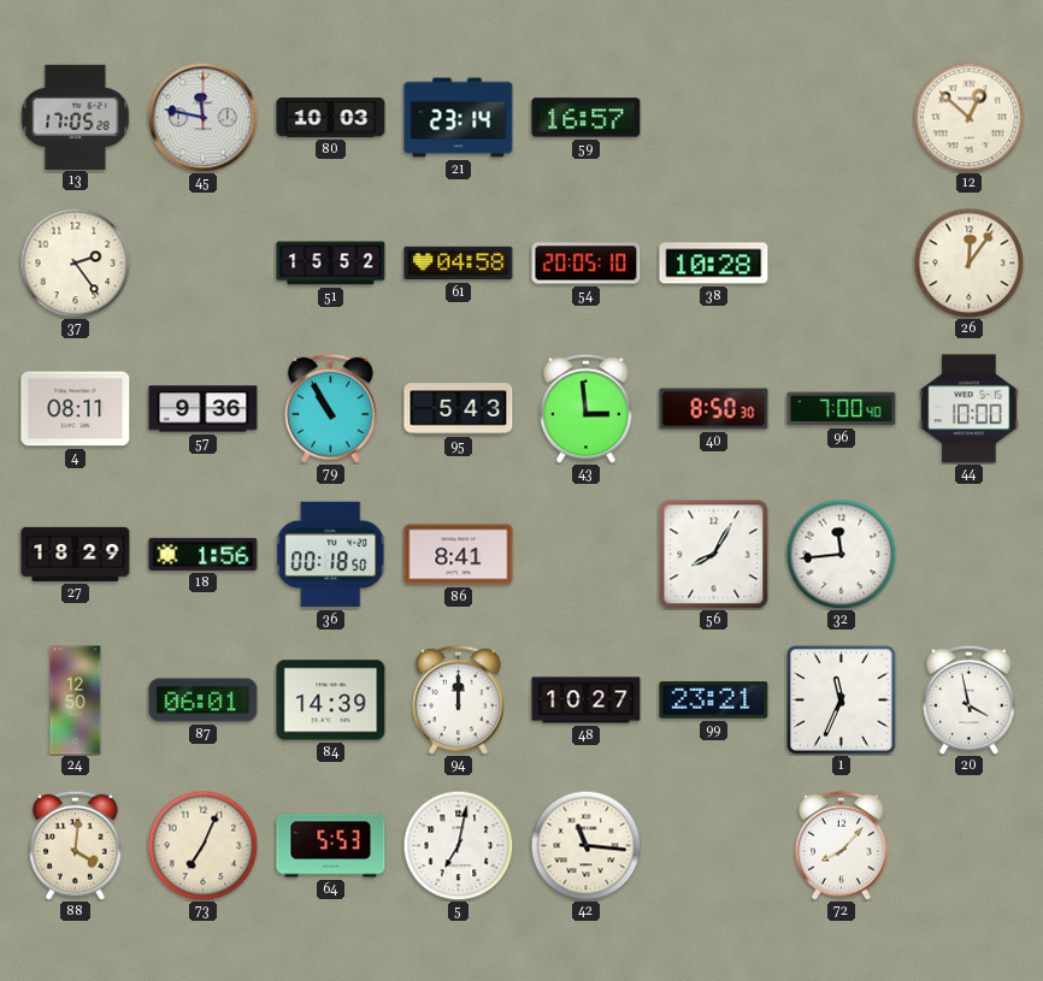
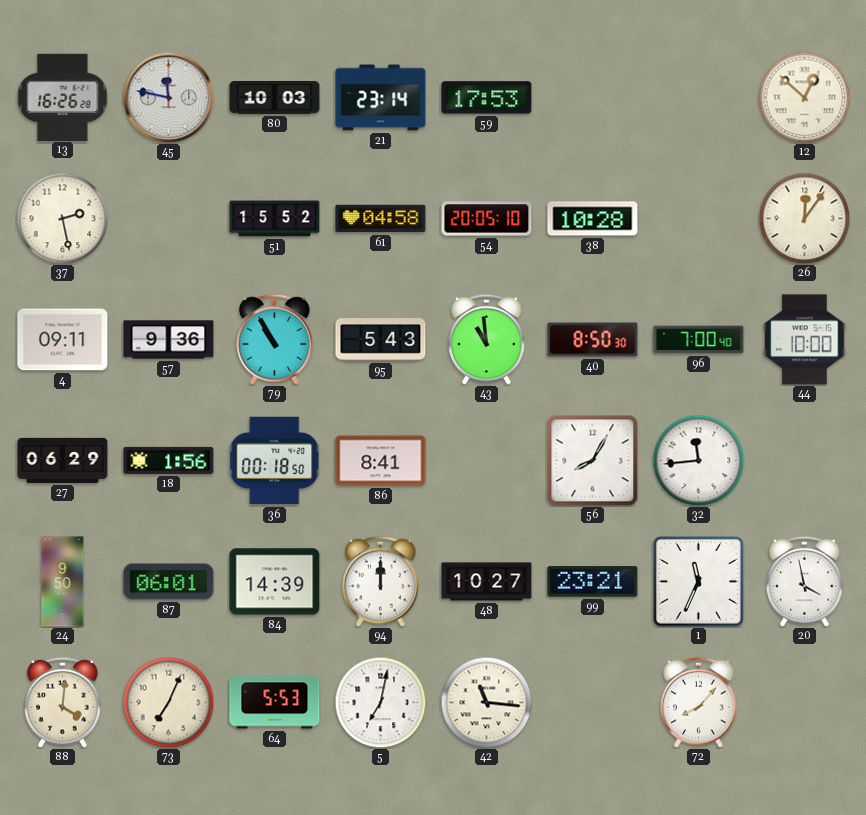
13: 17:05 -> 16:26 (62, 97)
59: 16:57 -> 17:53 (487, 98)
37: 2:24 -> 2:28 (62, 218)
4: 08:11 -> 09:11 (63, 340)
43: 2:59 -> 10:59 (487, 339)
27: 18:29 -> 06:29 (63, 460)
24: 12:50 -> 9:50 (63, 582)
